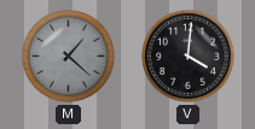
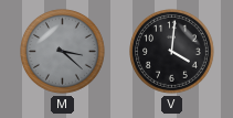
M: 1:22 -> 3:22 (63, 52)
